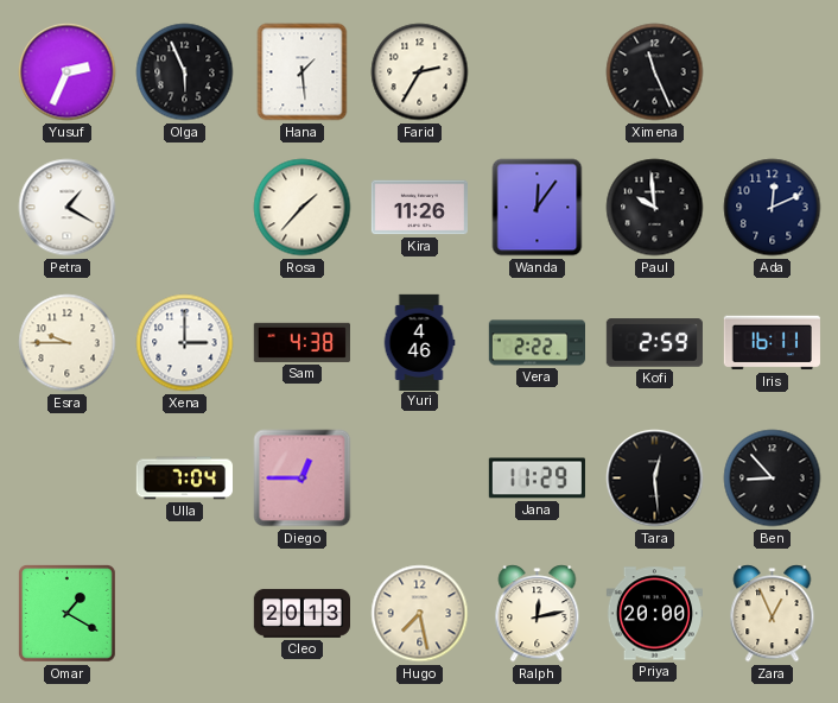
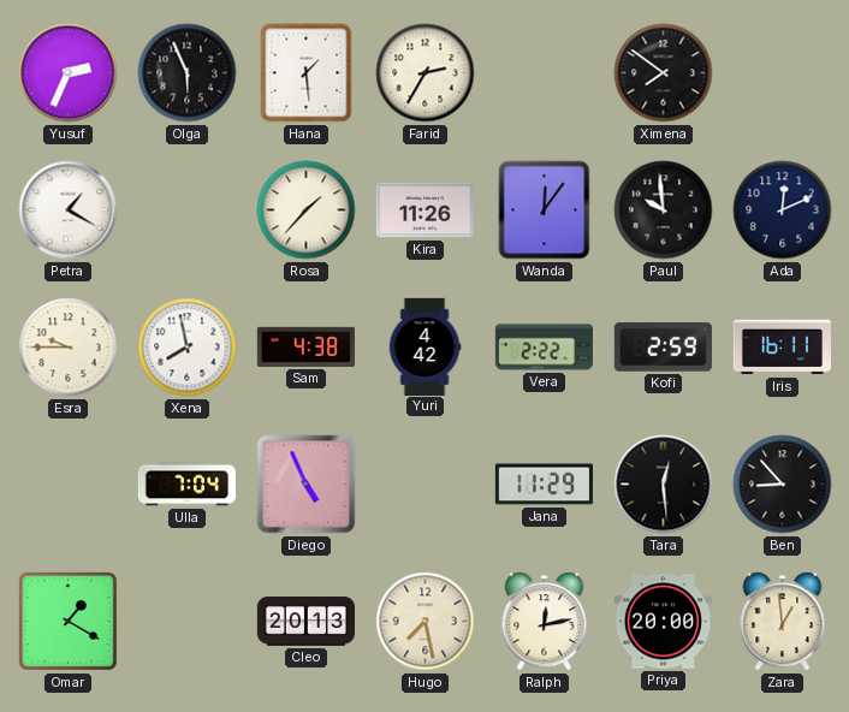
Ximena: 11:26 -> 7:51 (664, 73)
Xena: 3:00 -> 7:58 (188, 348)
Yuri: 4:46 -> 4:42 (424, 346)
Diego: 12:45 -> 4:56 (307, 485)
Zara: 12:56 -> 12:59 (783, 622)
